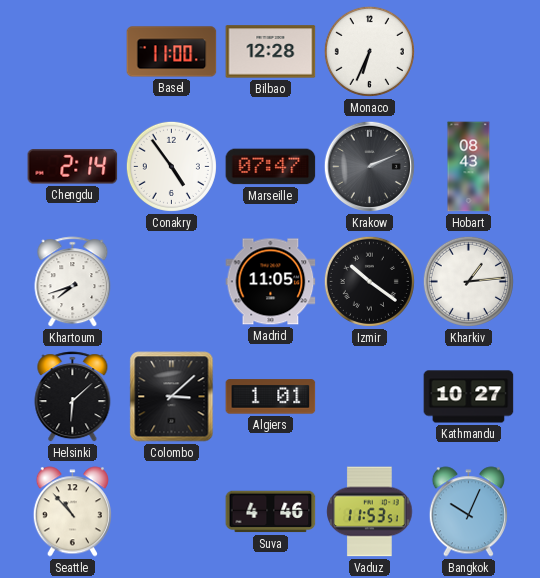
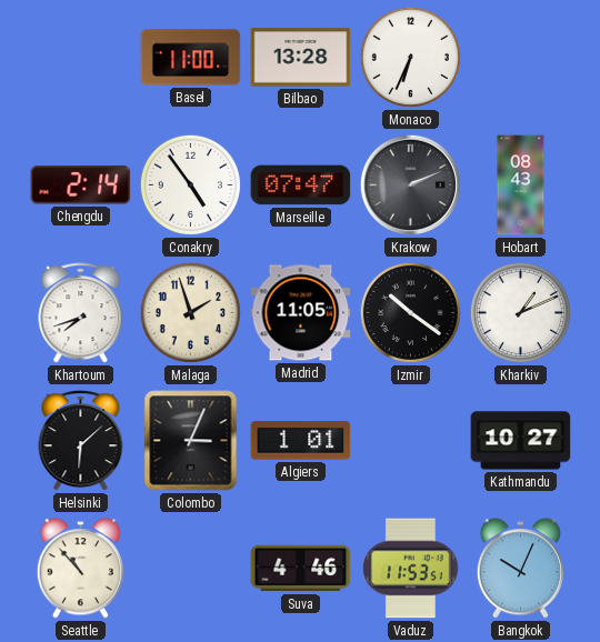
Bilbao: 12:28 -> 13:28 (301, 58)
Malaga: none -> 1:57 (190, 312)
Kharkiv: 1:14 -> 1:11 (520, 312)
Colombo: 3:08 -> 3:04 (191, 441)
